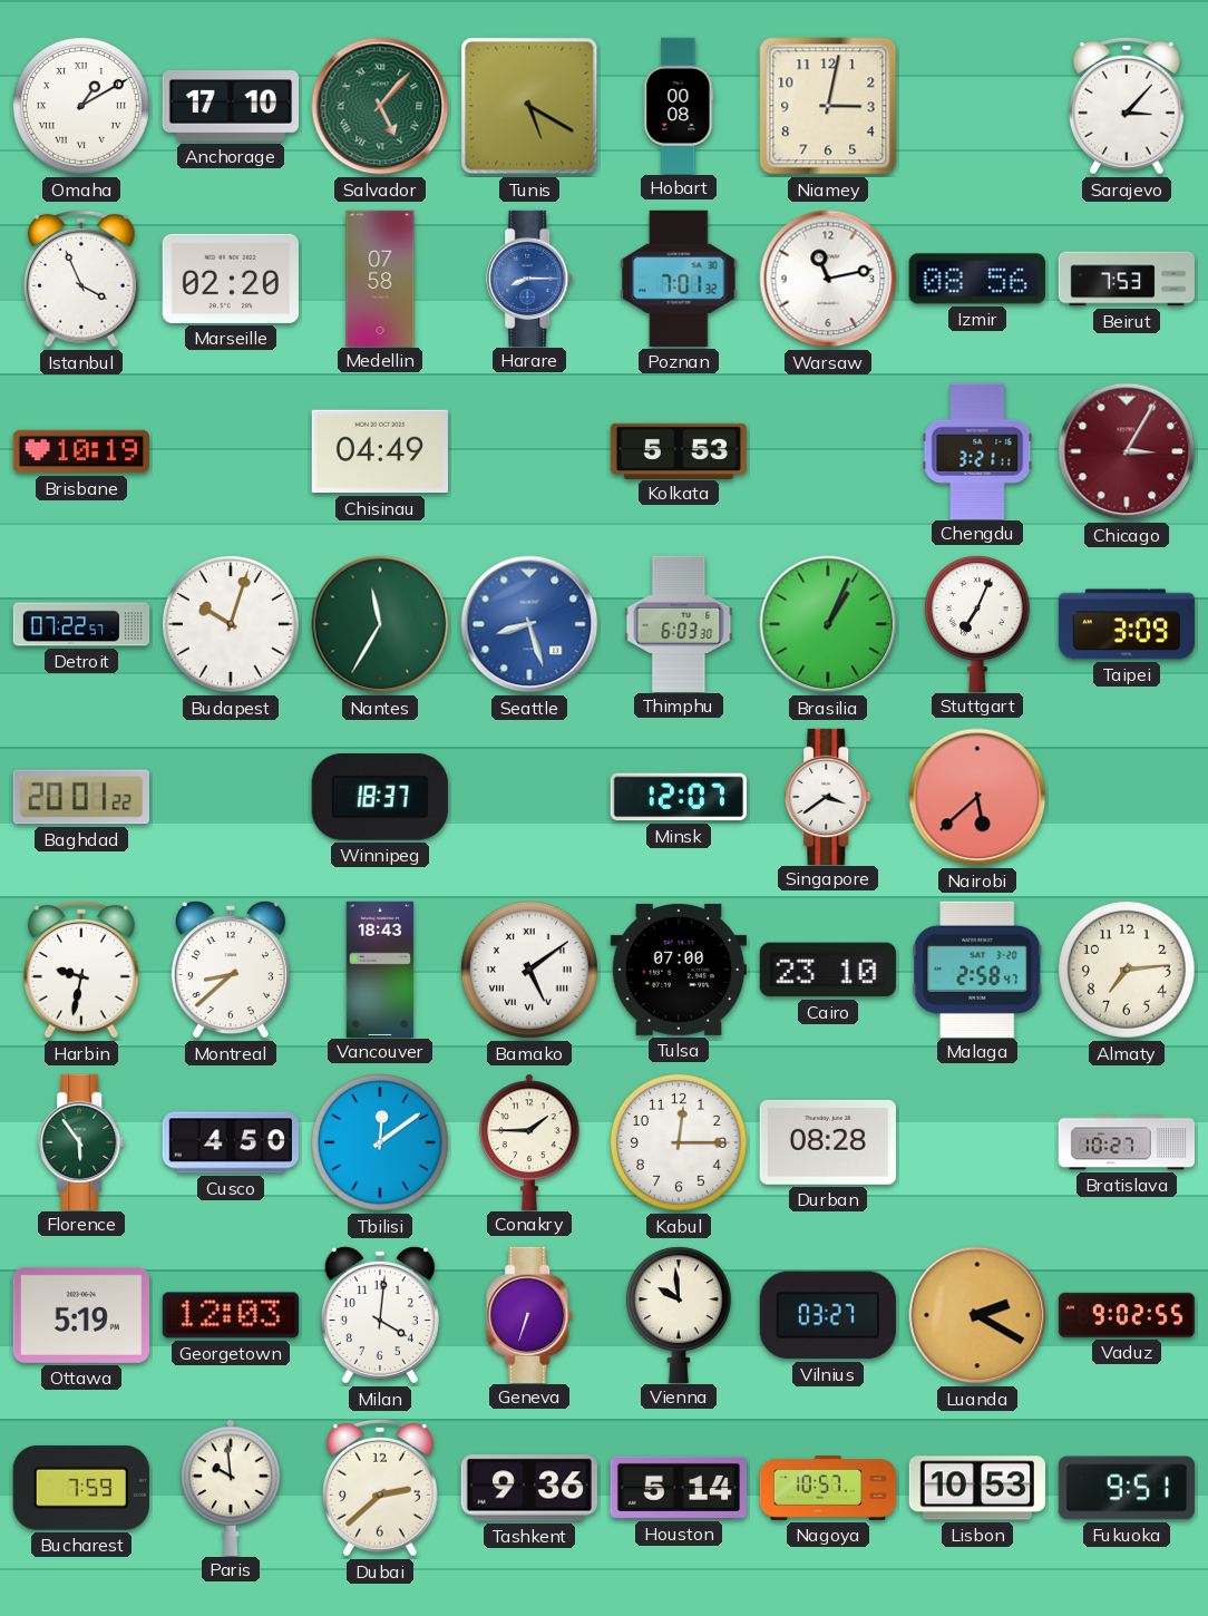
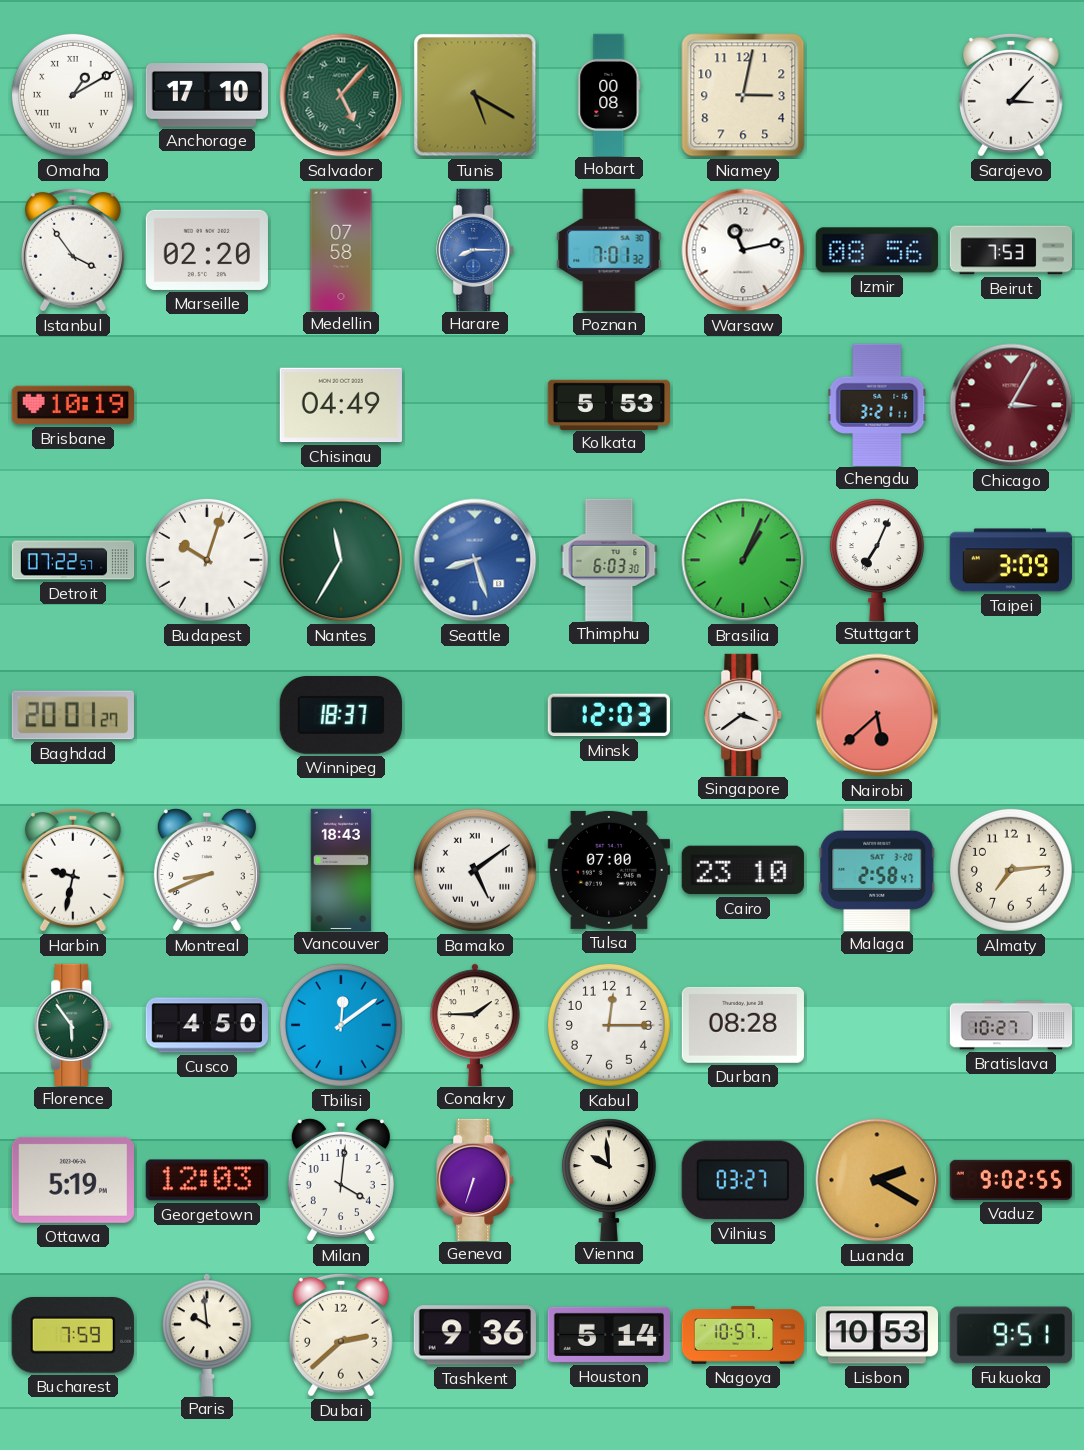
Istanbul: 3:56 -> 3:54 (73, 250)
Baghdad: 20:01:22 -> 20:01:27 (73, 715)
Minsk: 12:07 -> 12:03 (609, 715)
Montreal: 8:38 -> 8:41 (207, 870)
